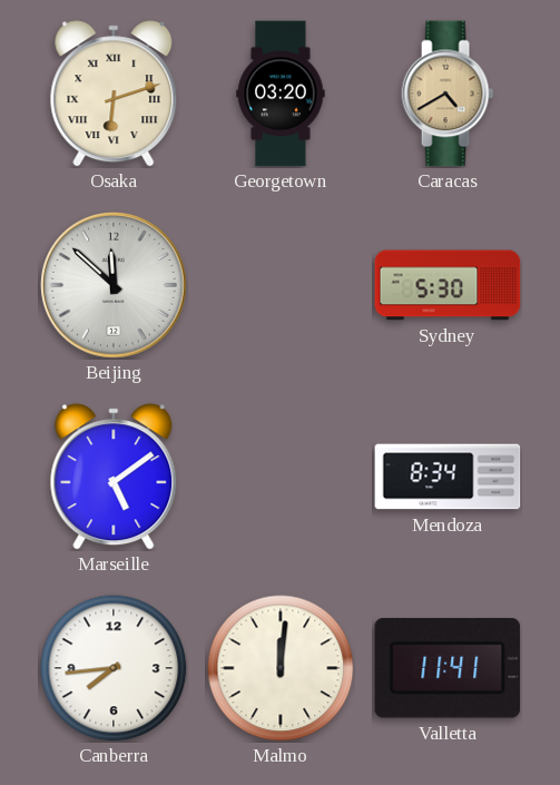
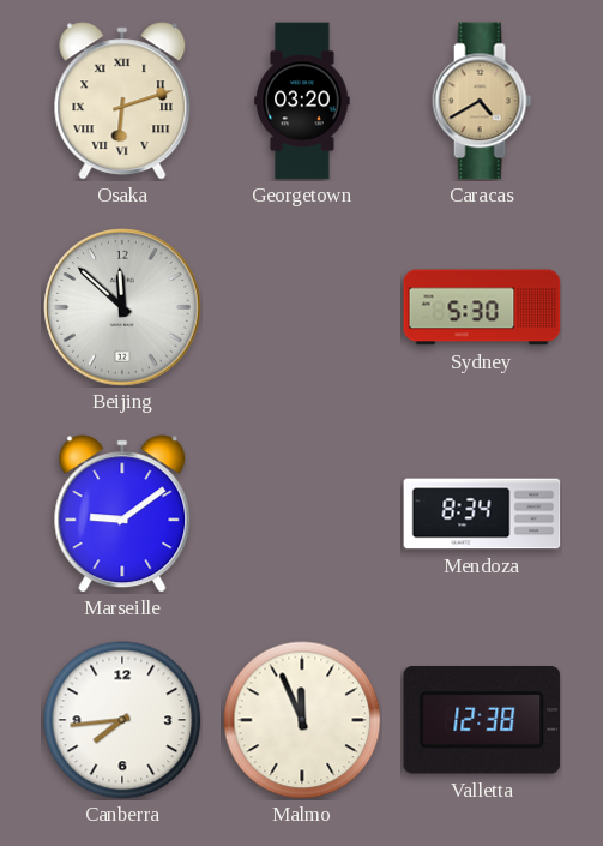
Marseille: 5:09 -> 9:09 (122, 514)
Malmo: 12:01 -> 11:56 (302, 720)
Valletta: 11:41 -> 12:38 (482, 721)
